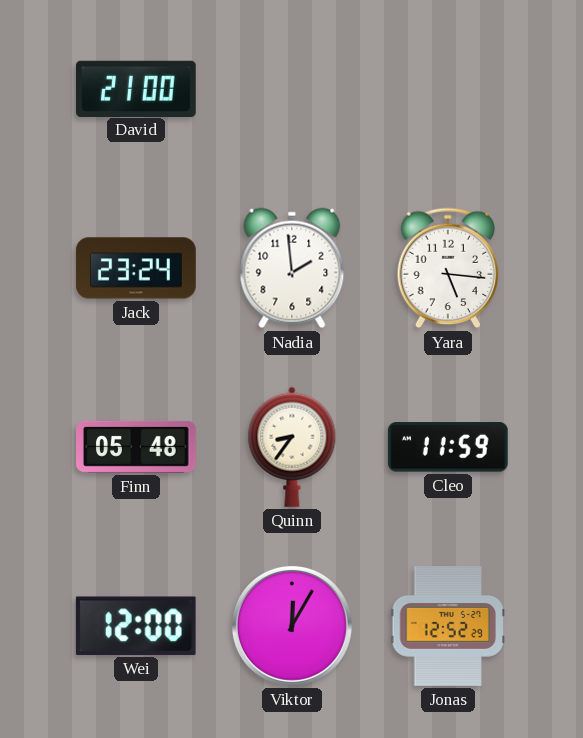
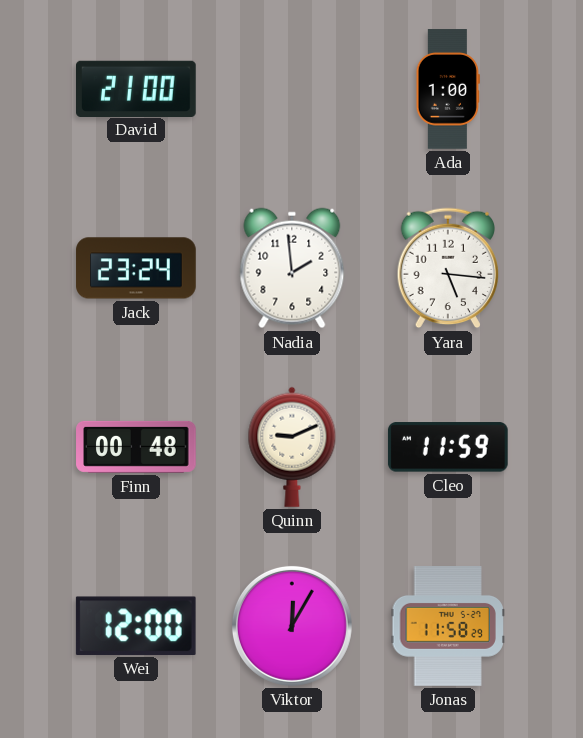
Ada: none -> 1:00 (448, 89)
Finn: 05:48 -> 00:48 (136, 447)
Quinn: 8:36 -> 9:11 (292, 447)
Jonas: 12:52 -> 11:58 (447, 626)
